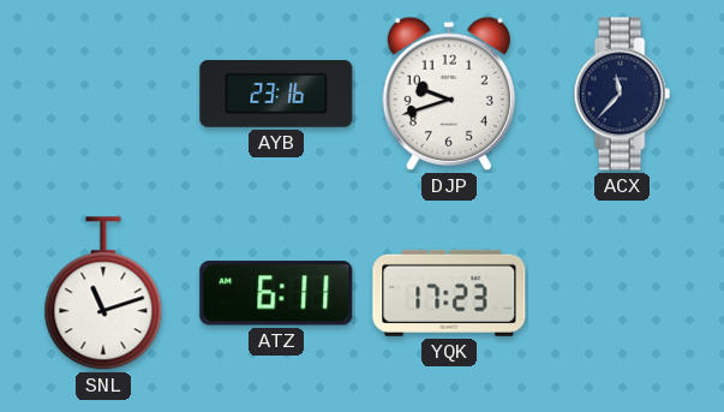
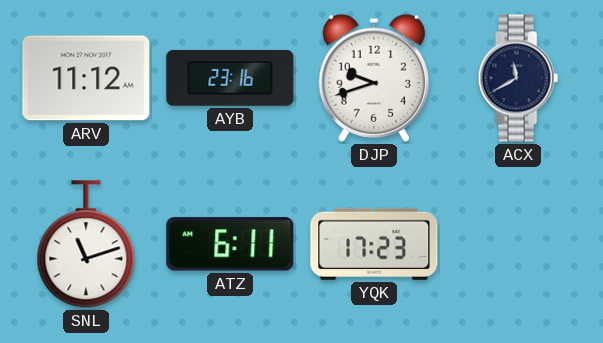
ARV: none -> 11:12 (86, 78)
ACX: 11:37 -> 11:40 (518, 78)
